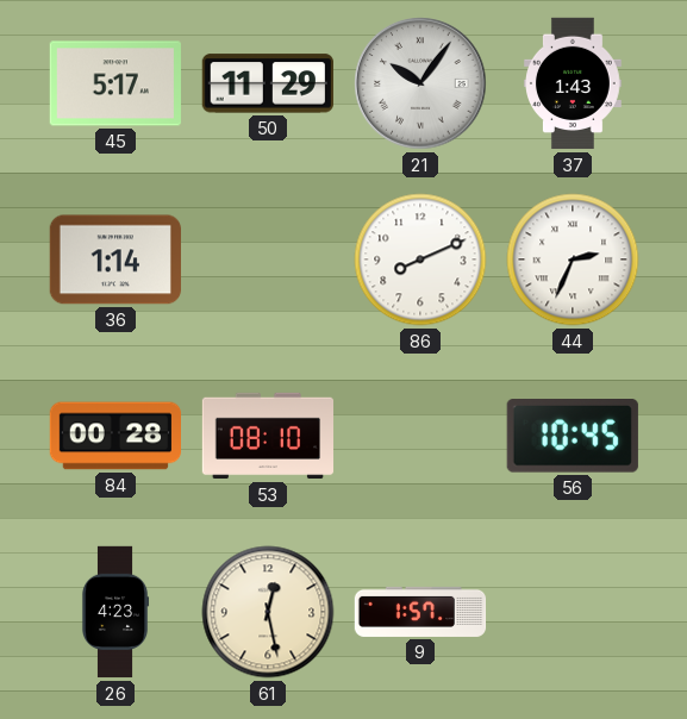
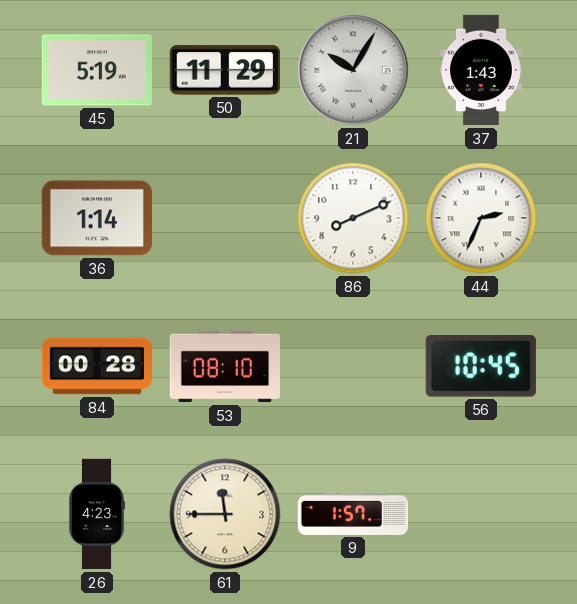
45: 5:17 -> 5:19 (97, 70)
21: 10:06 -> 10:05 (353, 70)
61: 12:28 -> 11:45 (225, 514)
